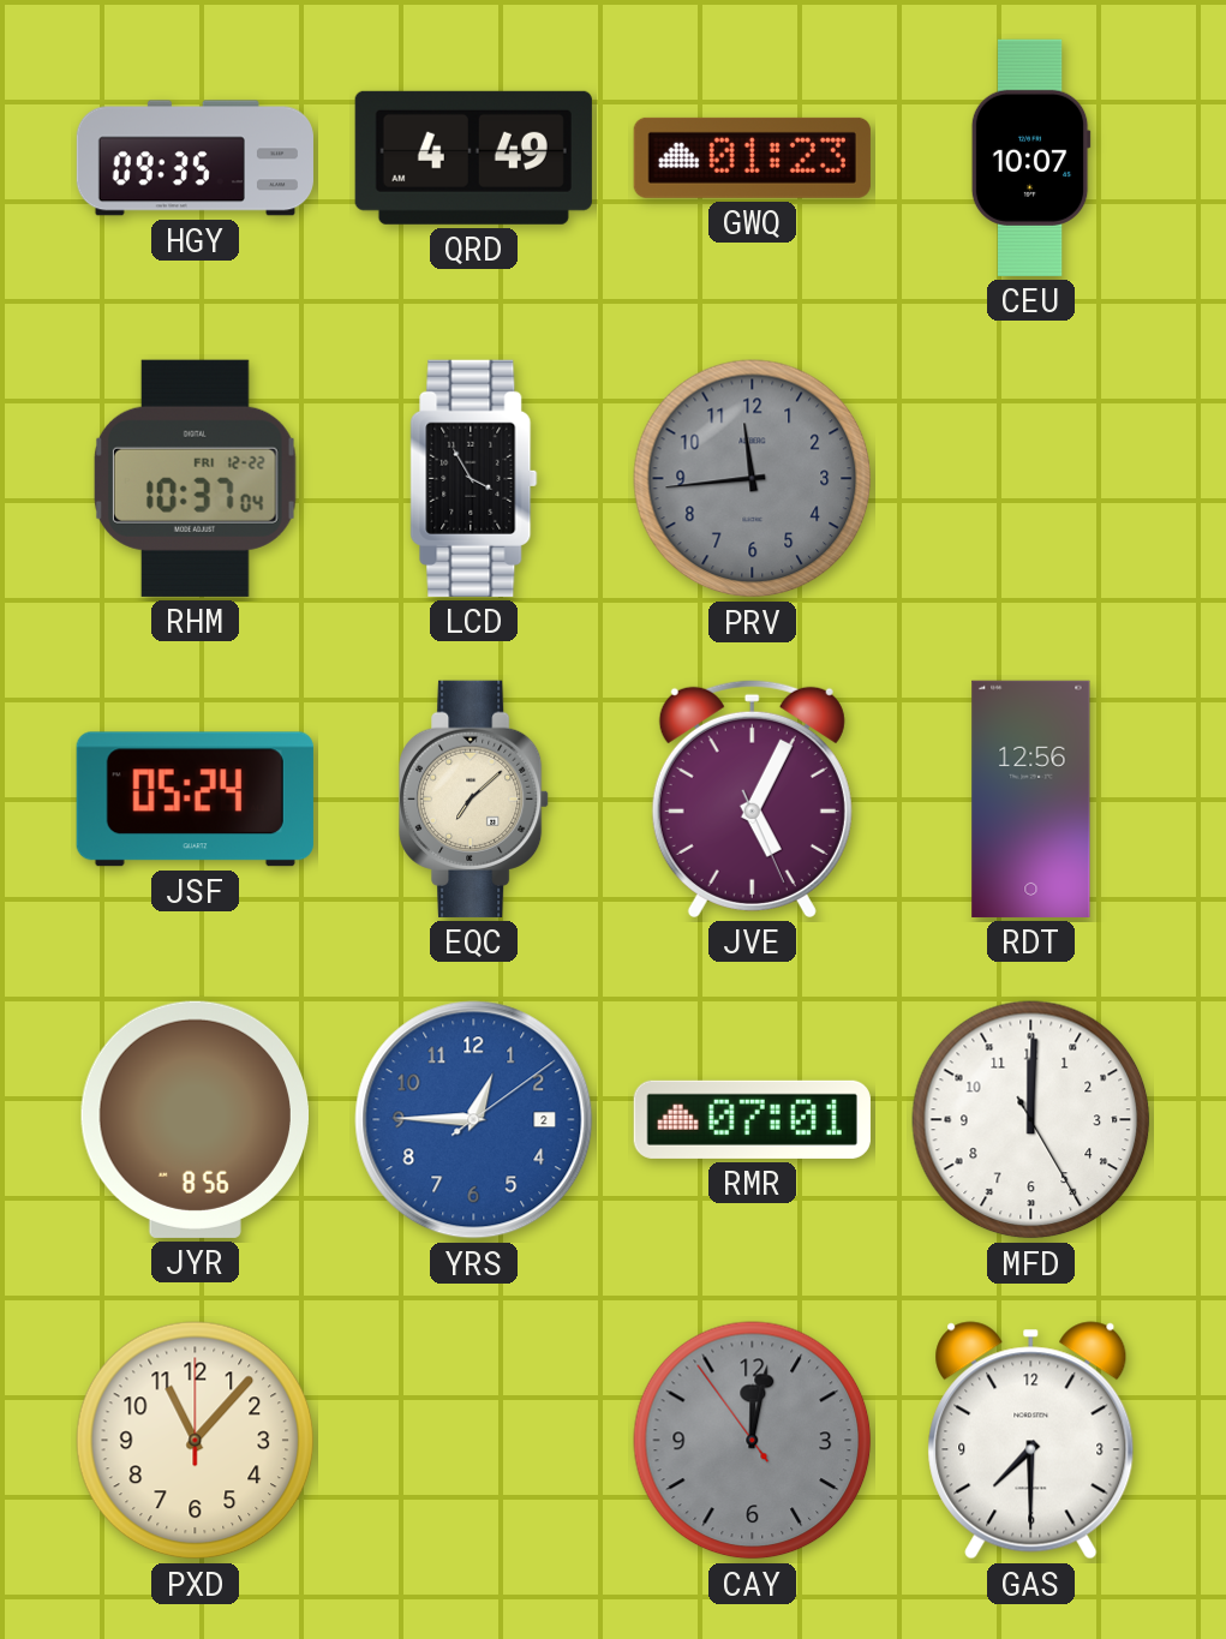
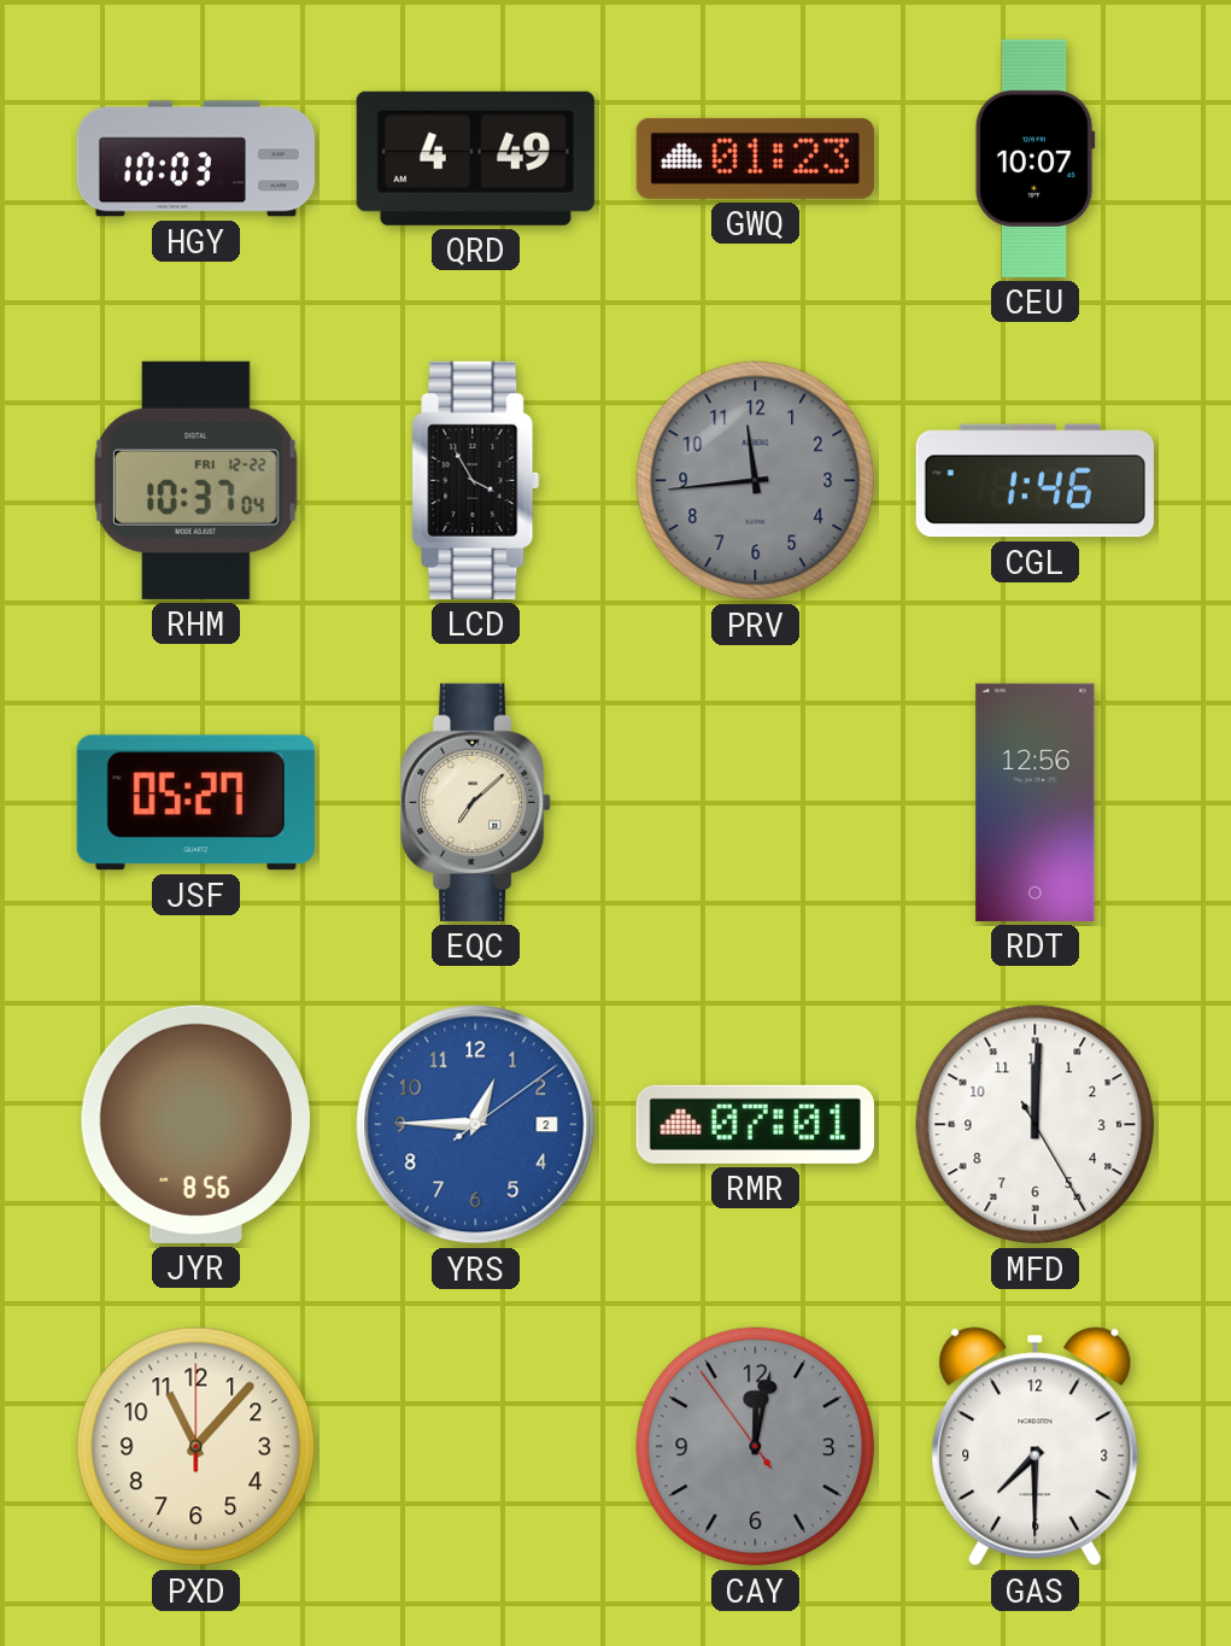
HGY: 09:35 -> 10:03 (195, 159)
CGL: none -> 1:46 (1034, 481)
JSF: 05:24 -> 05:27 (195, 803)
JVE: 5:04 -> none (752, 798)
